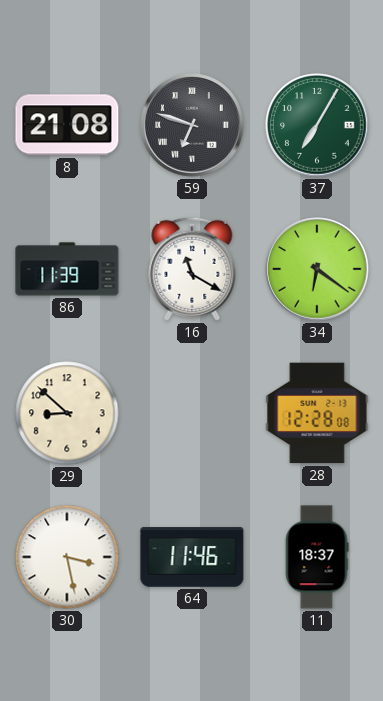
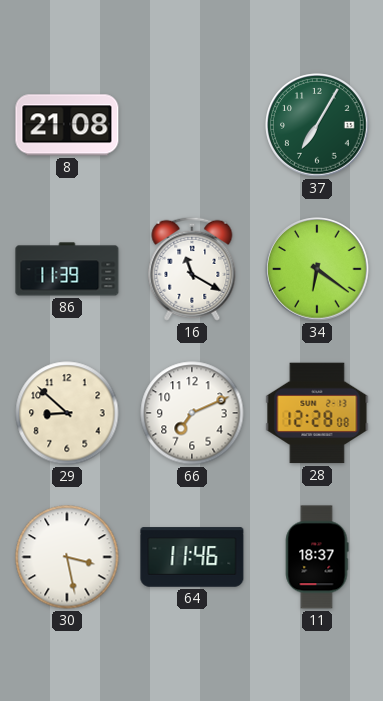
59: 6:48 -> none (192, 125)
66: none -> 7:11 (192, 413)
